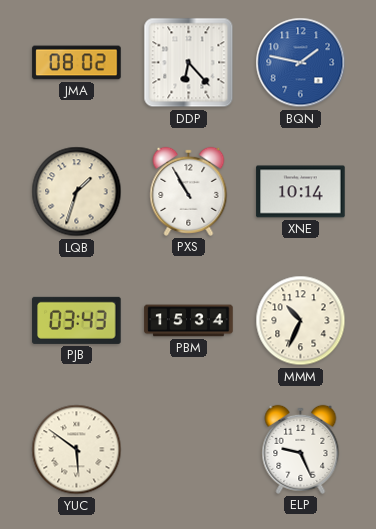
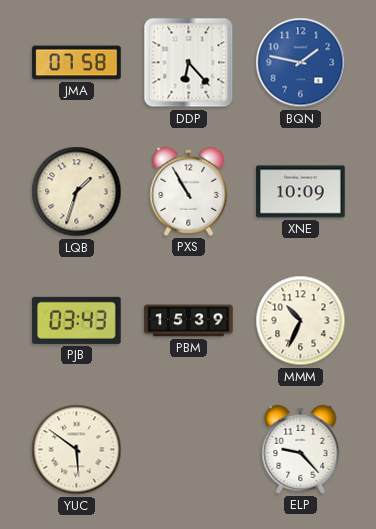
JMA: 08:02 -> 07:58 (77, 63)
XNE: 10:14 -> 10:09 (301, 192)
PBM: 15:34 -> 15:39 (189, 321)
ELP: 9:26 -> 9:23 (301, 449)
